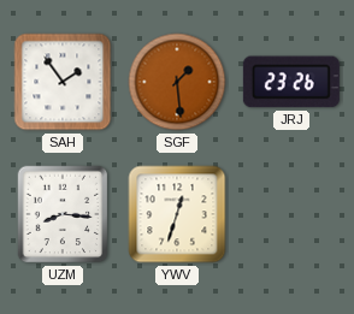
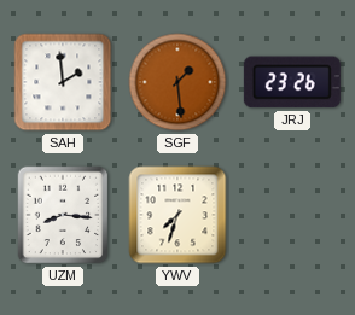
SAH: 1:54 -> 1:59 (63, 82)
YWV: 12:33 -> 7:33 (177, 215)
